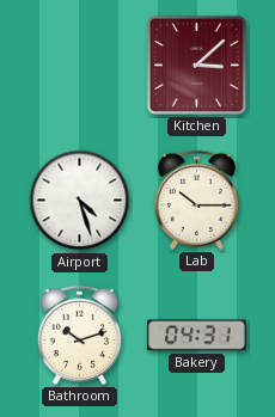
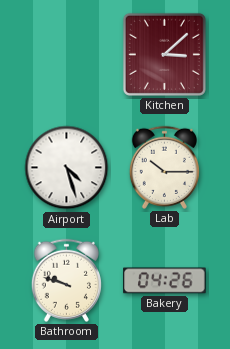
Bathroom: 10:12 -> 9:48 (66, 280)
Bakery: 04:31 -> 04:26 (165, 281)
